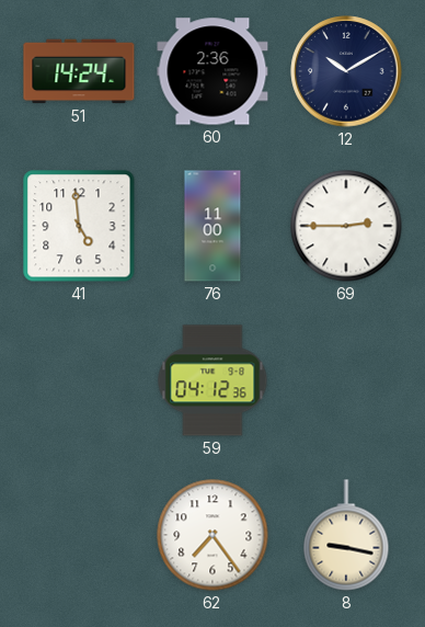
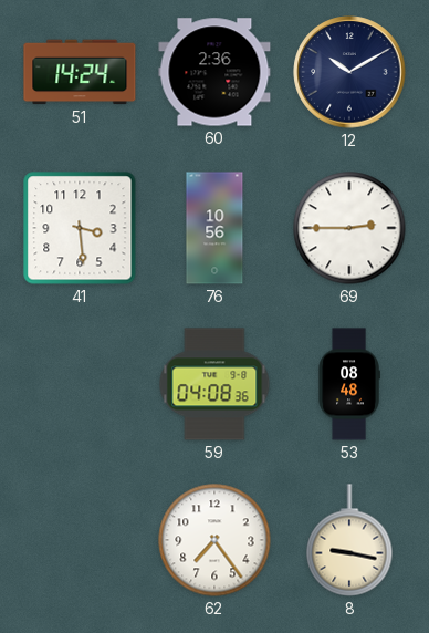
41: 4:59 -> 3:29 (80, 228)
76: 11:00 -> 10:56 (214, 228)
59: 04:12 -> 04:08 (214, 384)
53: none -> 08:48 (349, 384)
